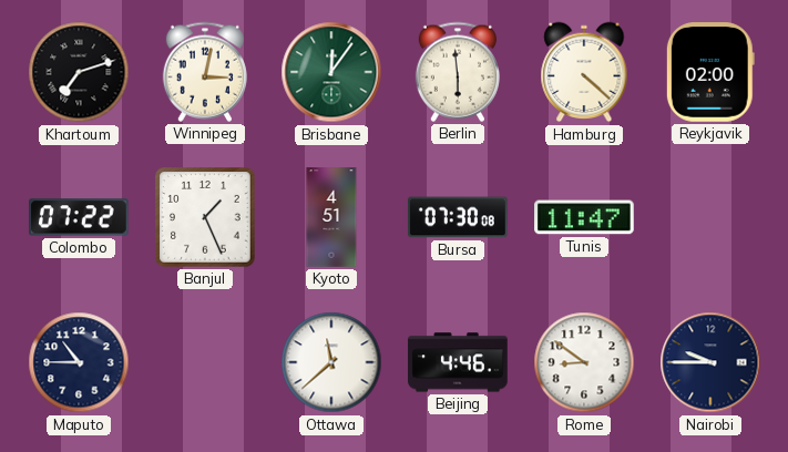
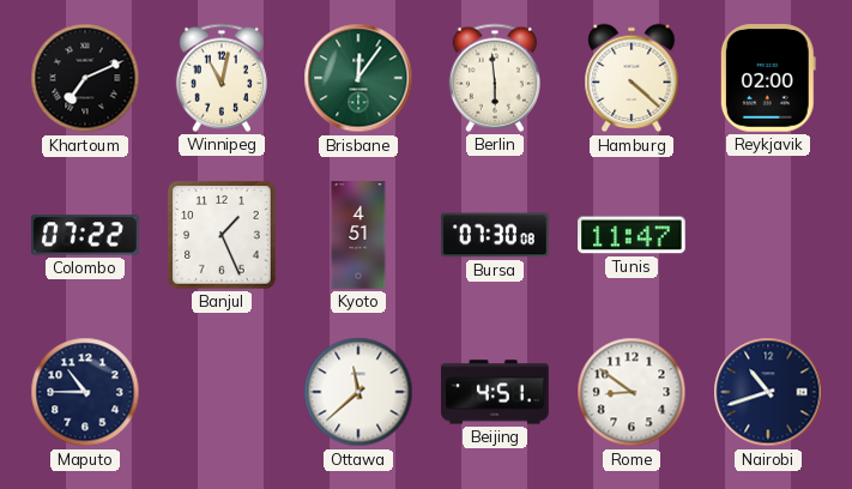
Khartoum: 7:12 -> 7:11 (85, 78)
Winnipeg: 3:02 -> 11:02 (222, 78)
Beijing: 4:46 -> 4:51 (495, 392)
Nairobi: 9:45 -> 10:42 (768, 392)
